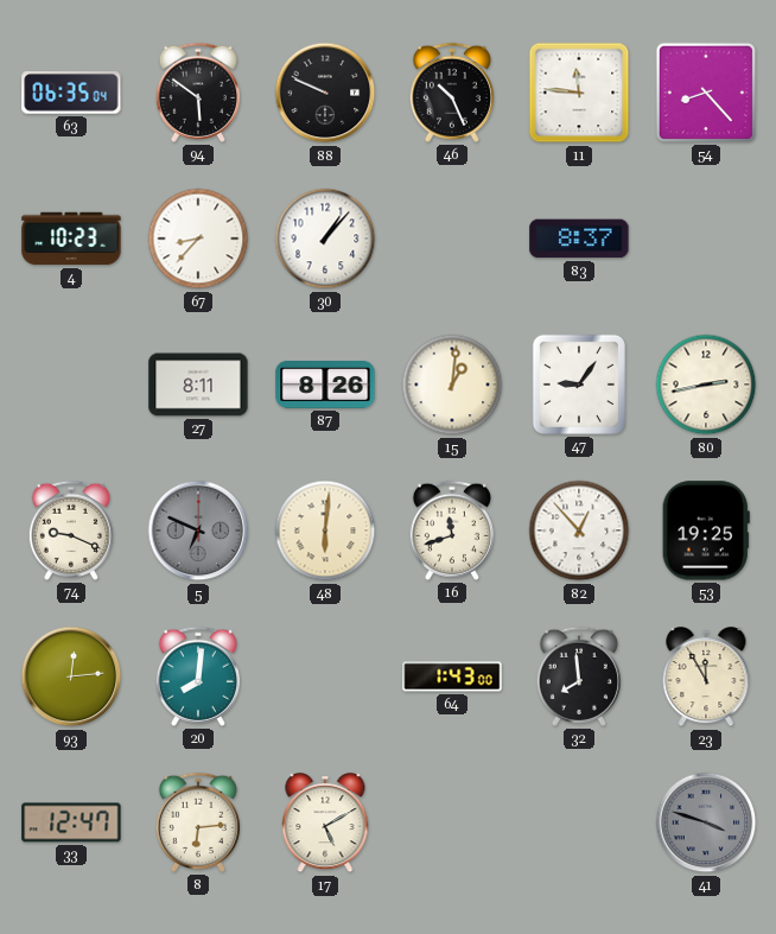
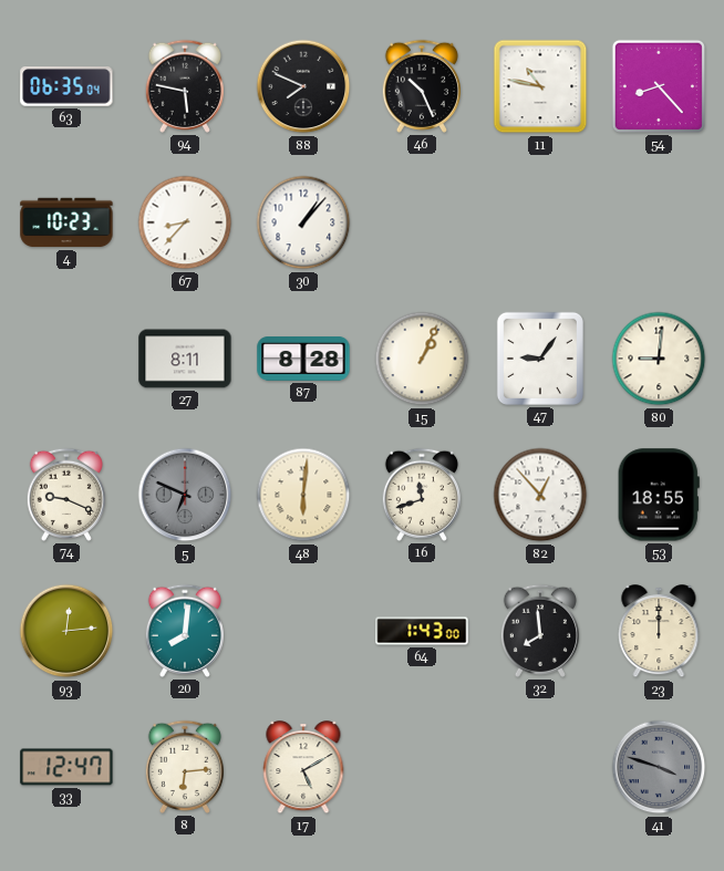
94: 5:51 -> 5:47 (185, 86)
88: 9:49 -> 7:49 (303, 86)
11: 11:46 -> 10:47 (540, 86)
83: 8:37 -> none (579, 239)
87: 8:26 -> 8:28 (303, 360)
15: 1:01 -> 1:04 (422, 359)
80: 2:43 -> 9:01 (659, 359)
53: 19:25 -> 18:55 (659, 495)
23: 11:55 -> 12:00 (659, 632)
